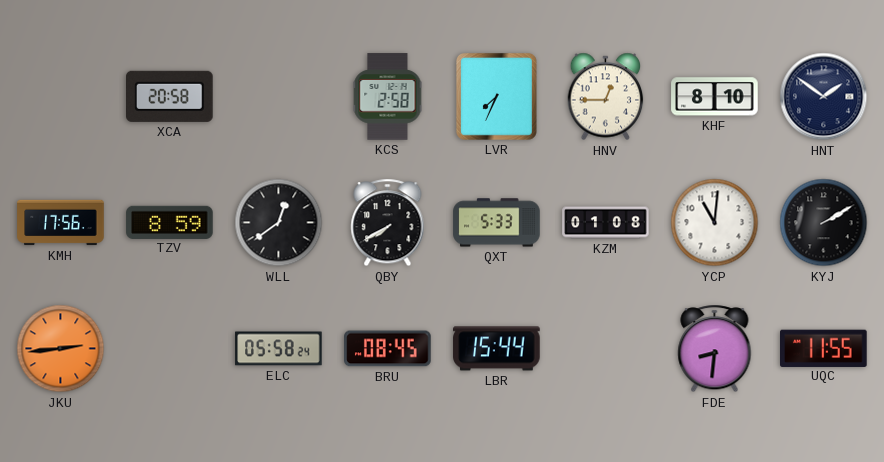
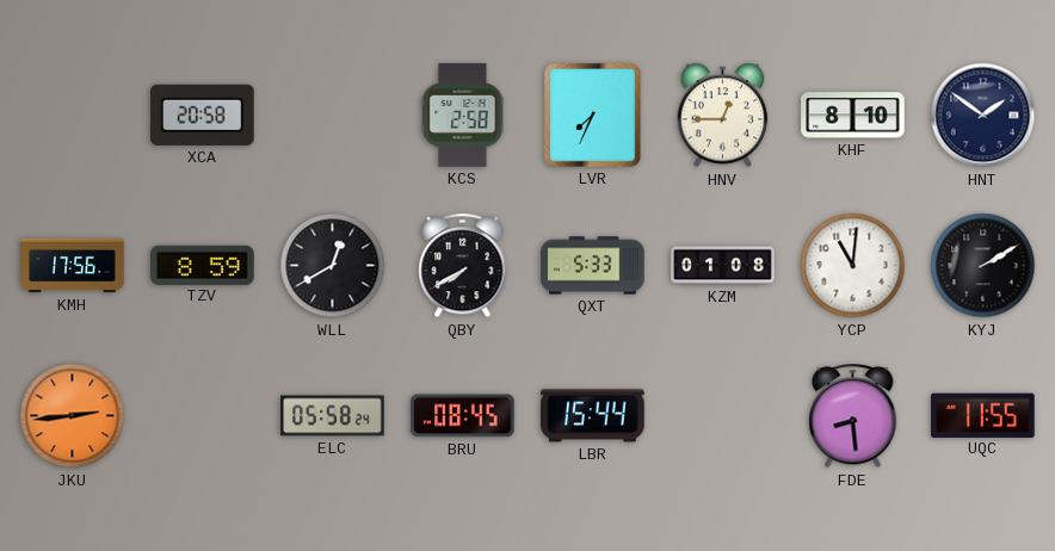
WLL: 12:39 -> 12:40 (333, 266)
FDE: 8:31 -> 8:29 (853, 416)
